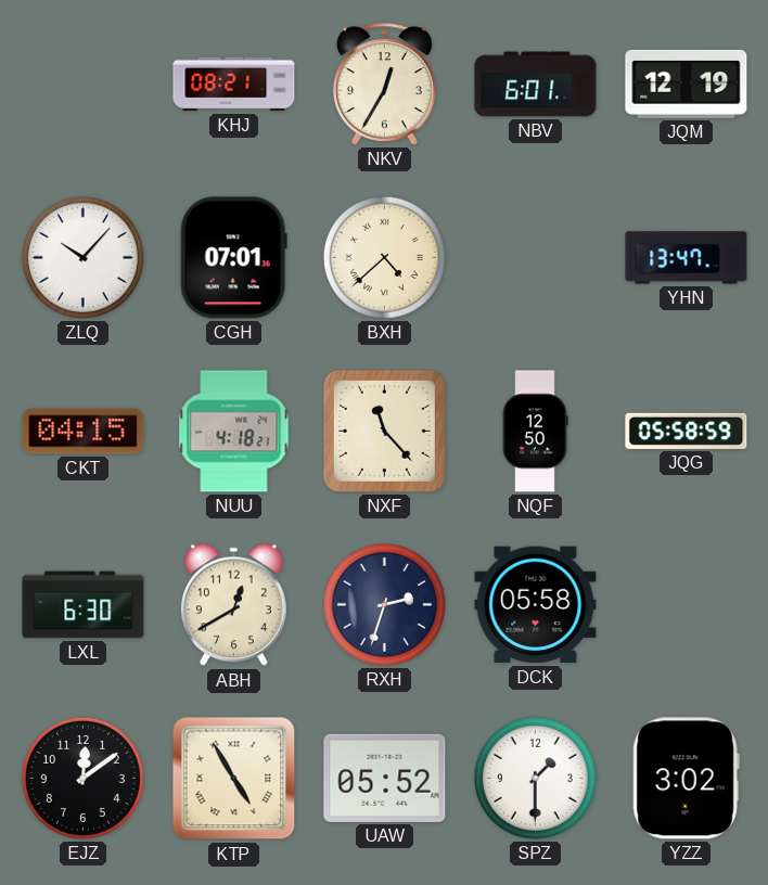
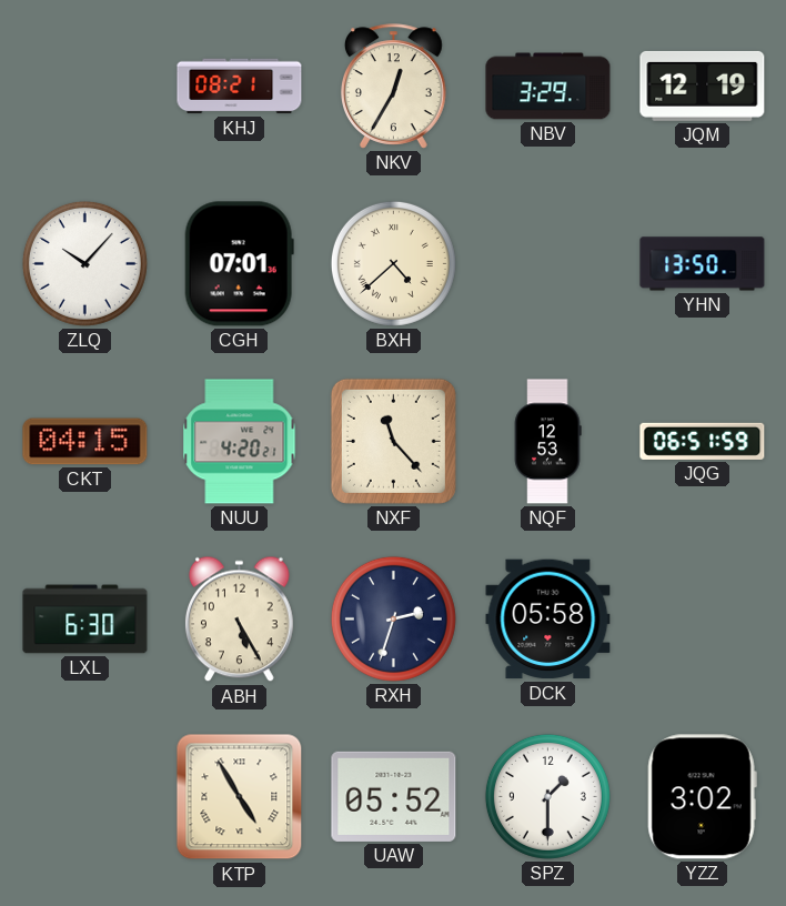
NBV: 6:01 -> 3:29 (548, 87)
YHN: 13:47 -> 13:50 (703, 264)
NUU: 4:18 -> 4:20 (240, 442)
NQF: 12:50 -> 12:53 (547, 442)
JQG: 05:58 -> 06:51 (703, 441)
ABH: 12:40 -> 5:25 (240, 620)
EJZ: 12:09 -> none (82, 778)
